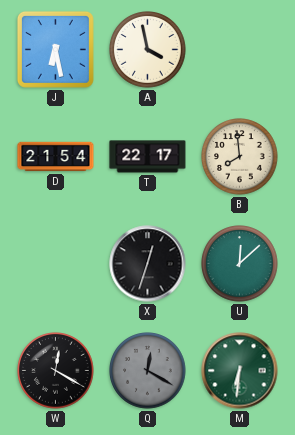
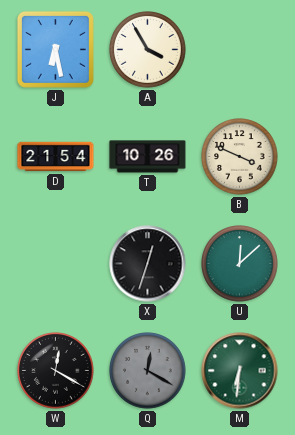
A: 3:58 -> 3:55 (148, 50)
T: 22:17 -> 10:26 (148, 157)
B: 7:59 -> 3:49 (240, 157)
